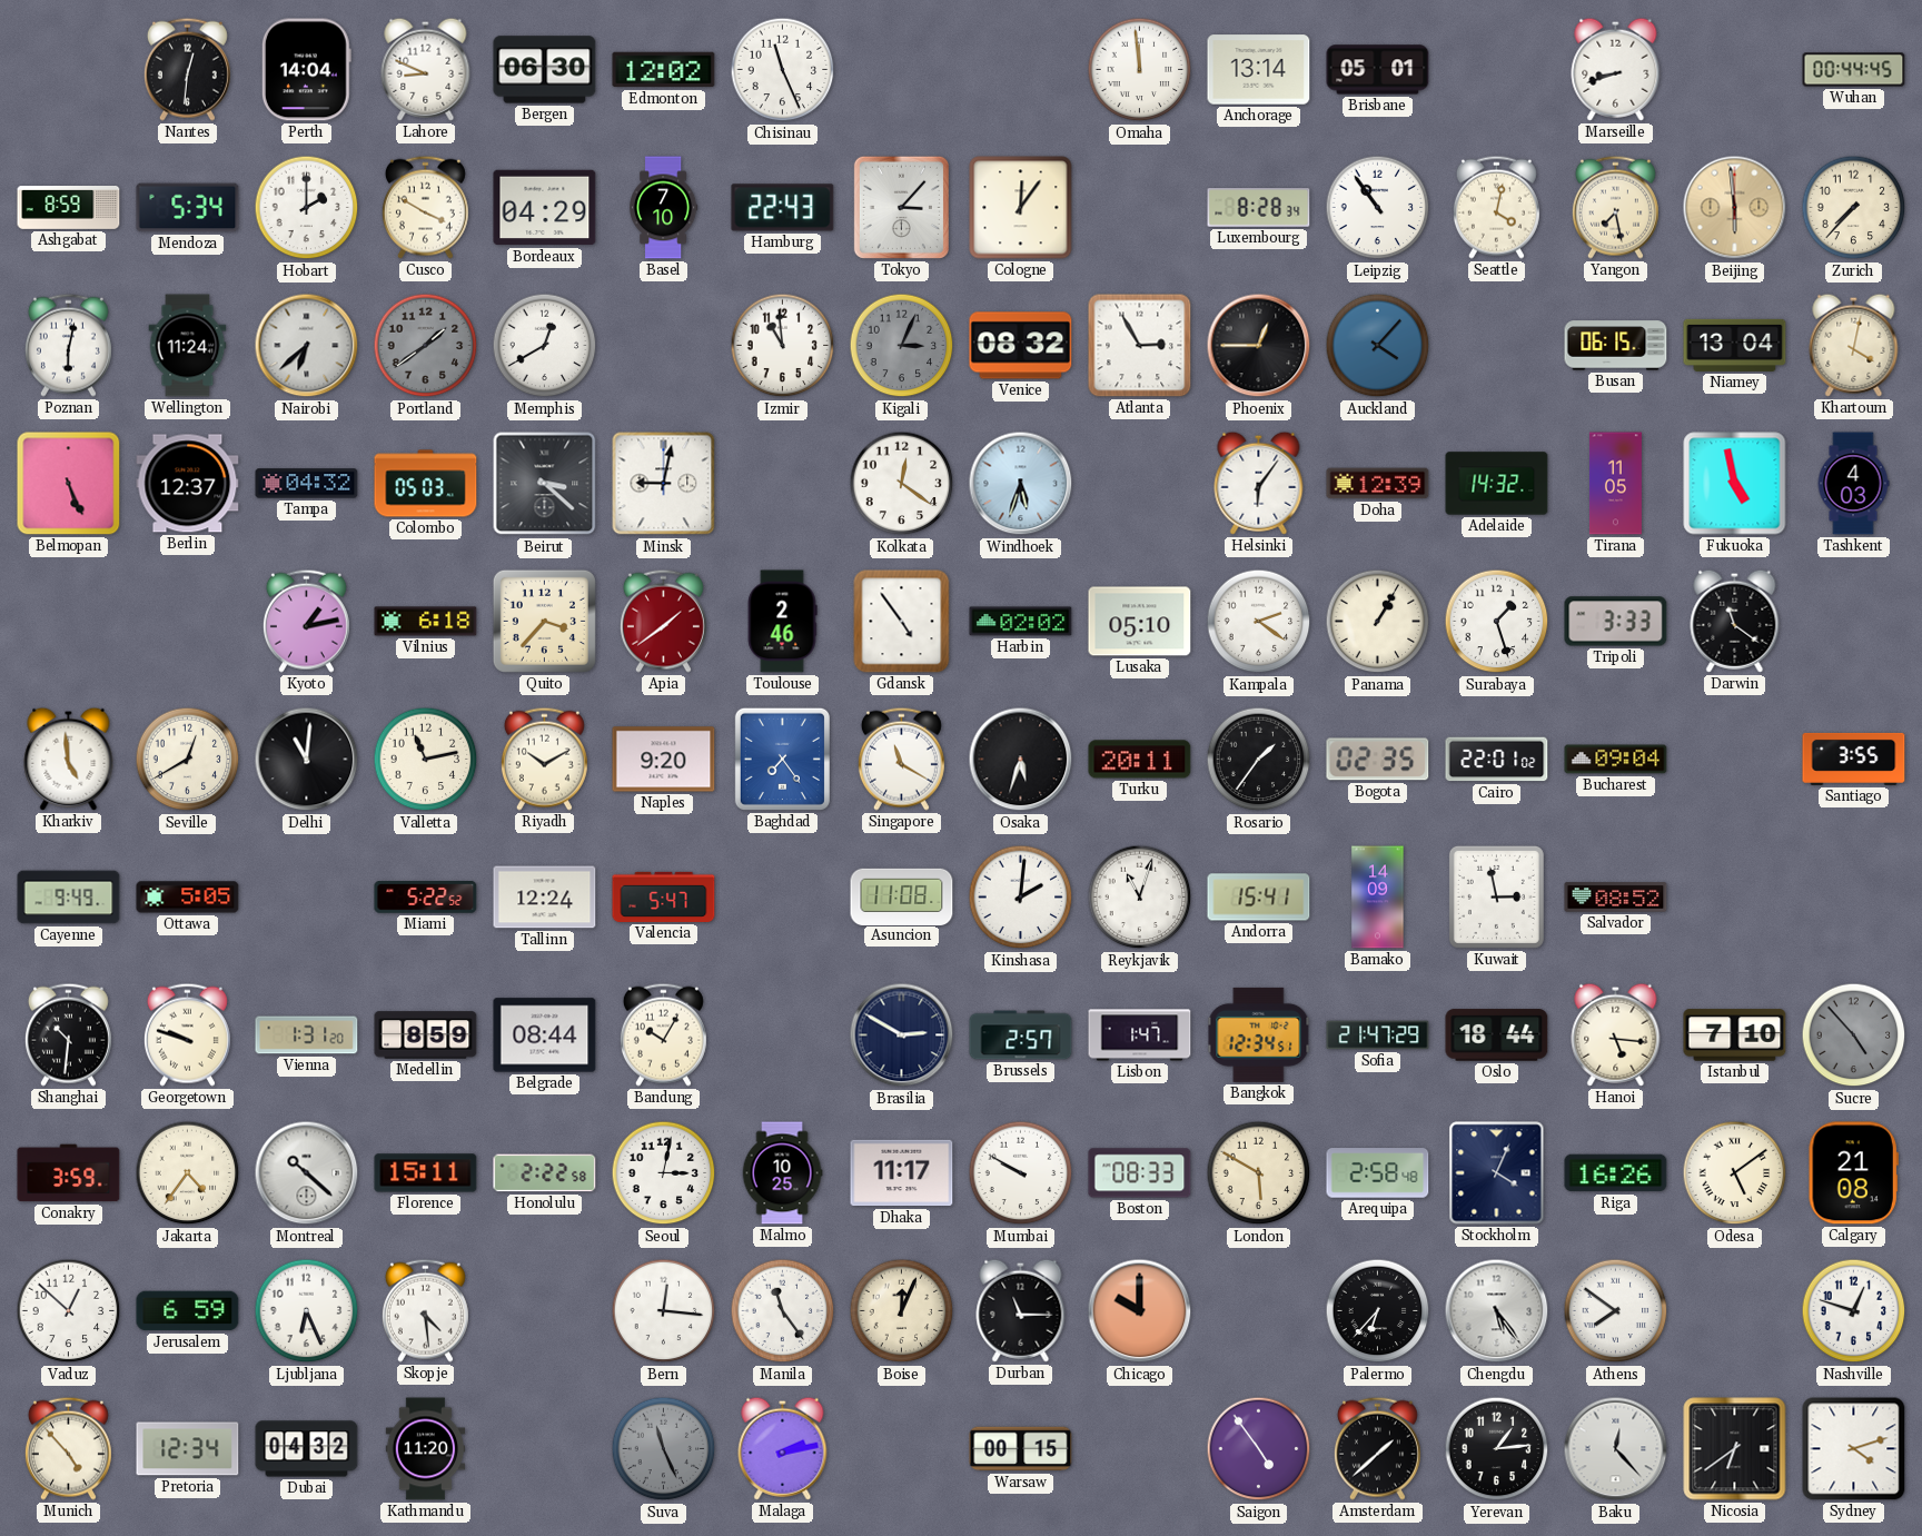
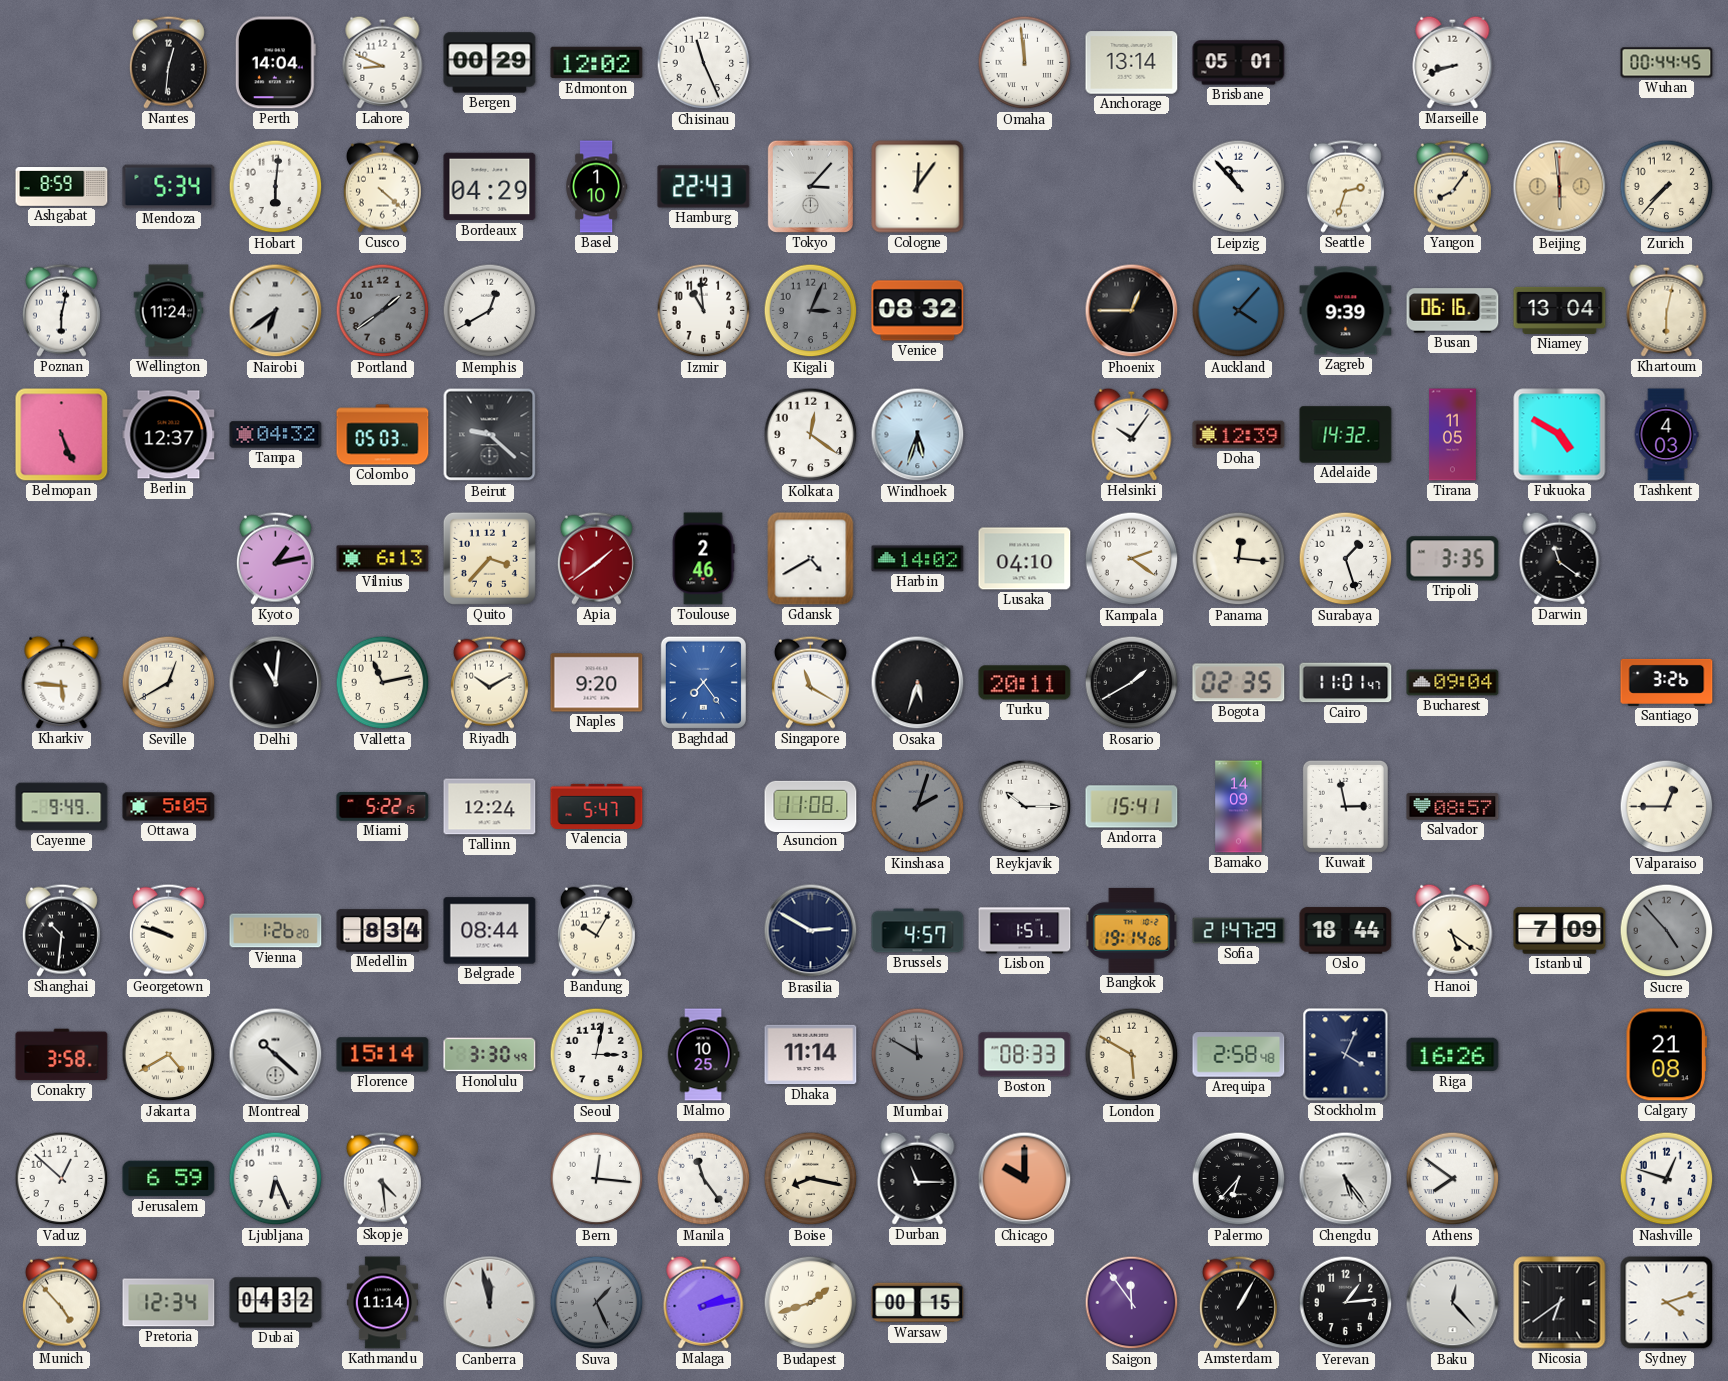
Bergen: 06:30 -> 00:29 (490, 63)
Hobart: 2:00 -> 6:01 (276, 187)
Cusco: 3:50 -> 4:22 (382, 186)
Basel: 7:10 -> 1:10 (597, 187)
Luxembourg: 8:28 -> none (1259, 208)
Leipzig: 10:54 -> 10:53 (1239, 187)
Seattle: 4:02 -> 2:33 (1345, 186)
Yangon: 7:28 -> 8:06 (1452, 186)
Nairobi: 6:38 -> 6:39 (276, 311)
Atlanta: 2:55 -> none (1140, 346)
Zagreb: none -> 9:39 (1346, 311)
Busan: 06:15 -> 06:16 (1453, 311)
Khartoum: 4:02 -> 6:02 (1667, 310)
Beirut: 3:22 -> 9:22 (490, 435)
Minsk: 9:02 -> none (664, 484)
Helsinki: 6:06 -> 10:06 (1132, 434)
Fukuoka: 4:58 -> 4:50 (1560, 435)
Vilnius: 6:18 -> 6:13 (383, 559)
Gdansk: 4:54 -> 4:40 (811, 559)
Harbin: 02:02 -> 14:02 (918, 559)
Lusaka: 05:10 -> 04:10 (1025, 559)
Panama: 1:05 -> 12:16 (1239, 559)
Tripoli: 3:33 -> 3:35 (1453, 559)
Kharkiv: 4:59 -> 5:46 (62, 682)
Rosario: 1:36 -> 1:40 (1132, 683)
Cairo: 22:01 -> 11:01 (1346, 683)
Santiago: 3:55 -> 3:26 (1667, 682)
Miami: 5:22:52 -> 5:22:15 (383, 807)
Kinshasa: 2:01 -> 2:03 (918, 807)
Kinshasa dial: white -> grey (918, 807)
Reykjavik: 11:03 -> 10:15 (1025, 807)
Salvador: 08:52 -> 08:57 (1453, 807)
Valparaiso: none -> 12:45 (1667, 807)
Vienna: 1:31 -> 1:26 (276, 931)
Medellin: 8:59 -> 8:34 (383, 931)
Brussels: 2:57 -> 4:57 (918, 931)
Lisbon: 1:47 -> 1:51 (1025, 931)
Bangkok: 12:34 -> 19:14 (1132, 930)
Hanoi: 5:16 -> 5:21 (1453, 930)
Istanbul: 7:10 -> 7:09 (1560, 931)
Conakry: 3:59 -> 3:58 (62, 1055)
Jakarta: 4:36 -> 4:40 (169, 1055)
Florence: 15:11 -> 15:14 (383, 1055)
Honolulu: 2:22 -> 3:30 (490, 1055)
Dhaka: 11:17 -> 11:14 (811, 1055)
Mumbai: 9:50 -> 11:50 (918, 1055)
Mumbai dial: white -> grey (918, 1055)
Odesa: 5:09 -> none (1735, 1173)
Boise: 12:04 -> 8:17 (811, 1179)
Kathmandu: 11:20 -> 11:14 (383, 1303)
Canberra: none -> 11:58 (490, 1303)
Suva: 11:26 -> 1:26 (597, 1303)
Budapest: none -> 1:42 (811, 1303)
Saigon: 4:54 -> 11:54 (1132, 1303)
Amsterdam: 1:38 -> 1:05 (1238, 1302)
